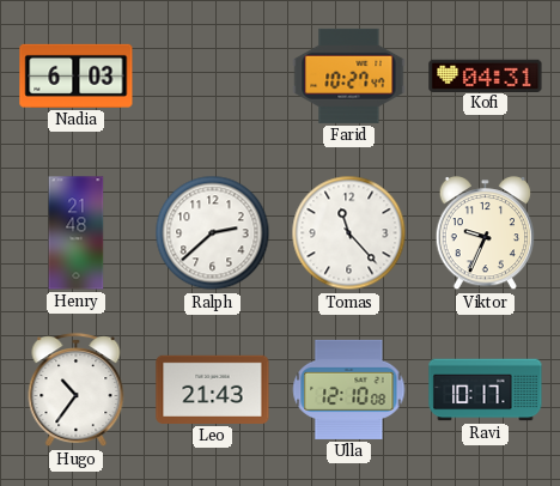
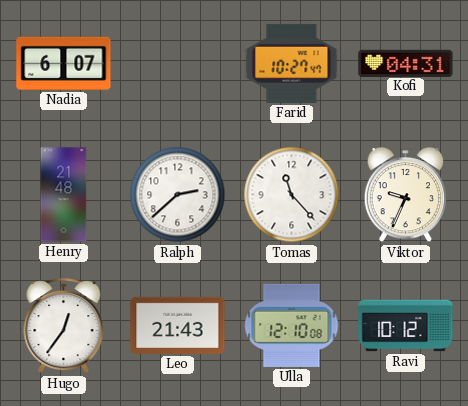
Nadia: 6:03 -> 6:07 (64, 63)
Hugo: 10:36 -> 12:36 (64, 326)
Ravi: 10:17 -> 10:12 (406, 326)
